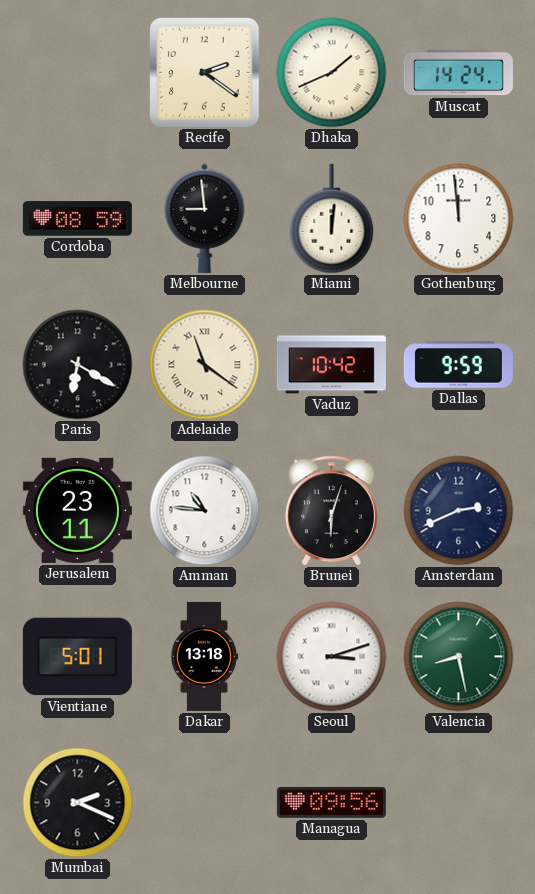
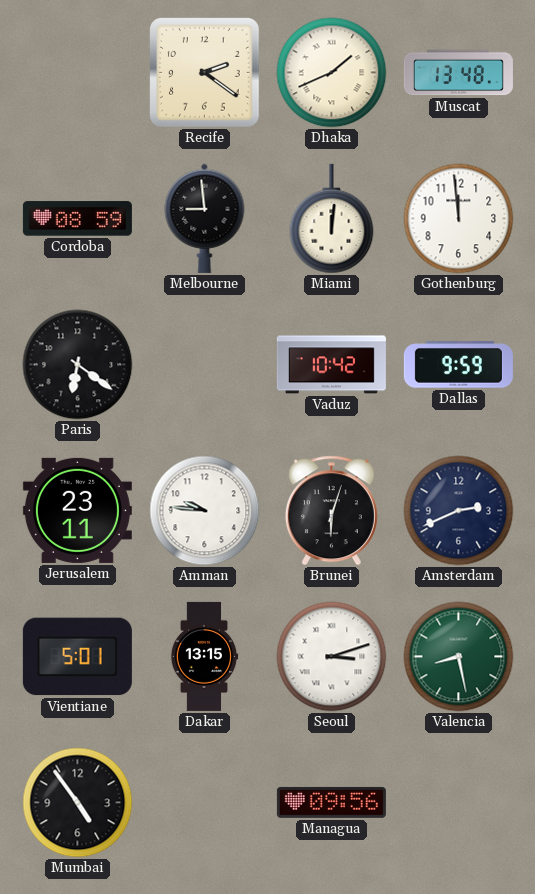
Muscat: 14:24 -> 13:48 (458, 73)
Paris: 6:20 -> 6:21 (78, 365)
Adelaide: 11:21 -> none (205, 365)
Amman: 10:46 -> 9:46 (205, 511)
Dakar: 13:18 -> 13:15 (204, 656)
Mumbai: 2:19 -> 4:54 (78, 803)
